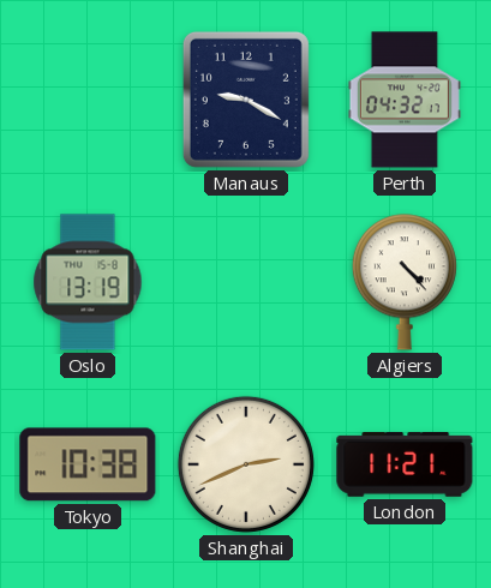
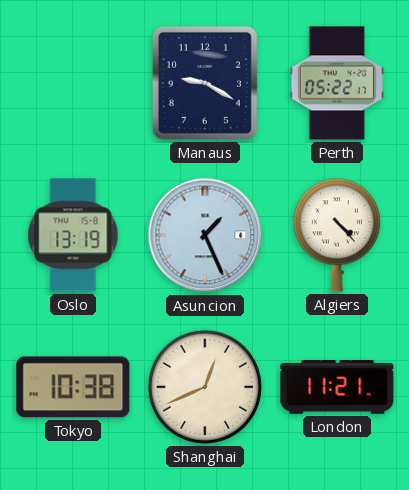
Perth: 04:32 -> 05:22 (337, 83)
Asuncion: none -> 1:26 (205, 235)
Shanghai: 2:41 -> 12:41 (205, 387)
